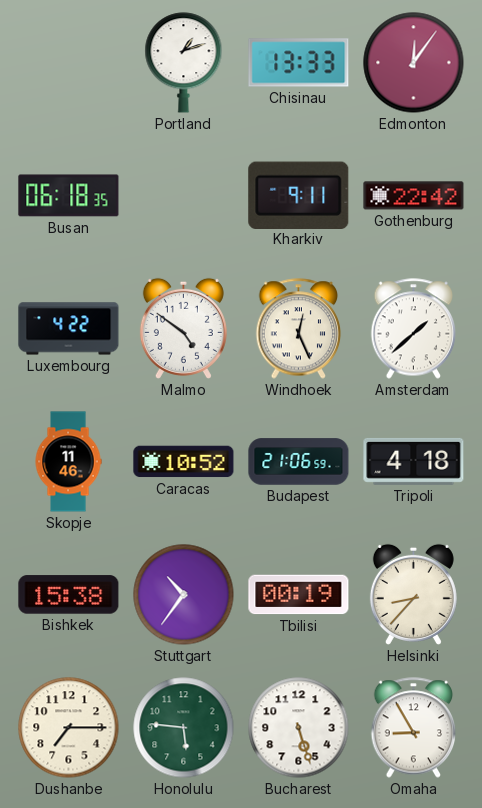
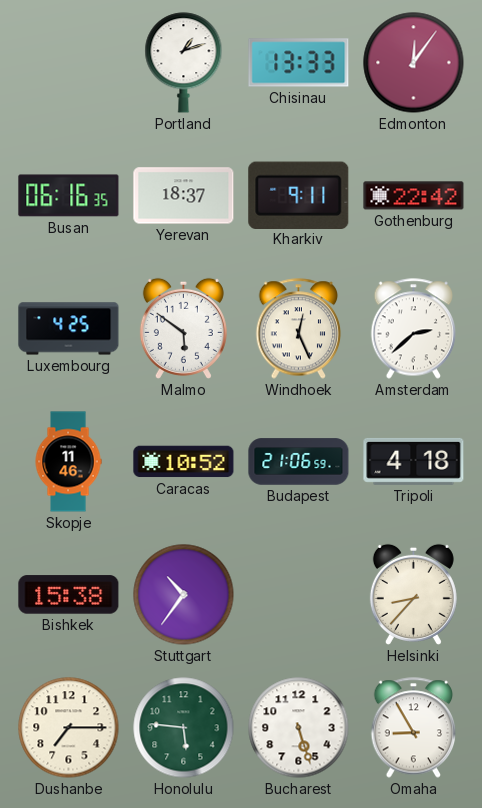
Busan: 06:18 -> 06:16 (69, 196)
Yerevan: none -> 18:37 (184, 196)
Luxembourg: 4:22 -> 4:25 (69, 329)
Malmo: 4:51 -> 5:51 (183, 328)
Amsterdam: 1:38 -> 2:38 (414, 329)
Tbilisi: 00:19 -> none (299, 595)
